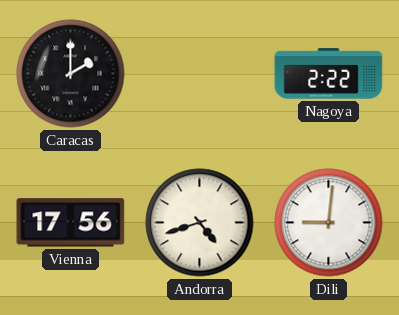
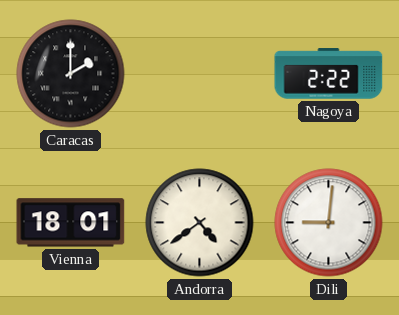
Vienna: 17:56 -> 18:01 (71, 223)
Andorra: 4:42 -> 4:39 (200, 223)
